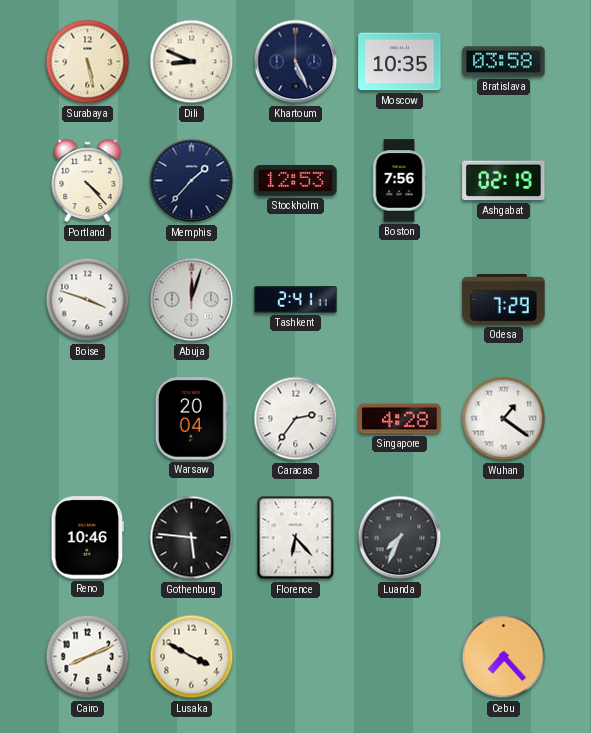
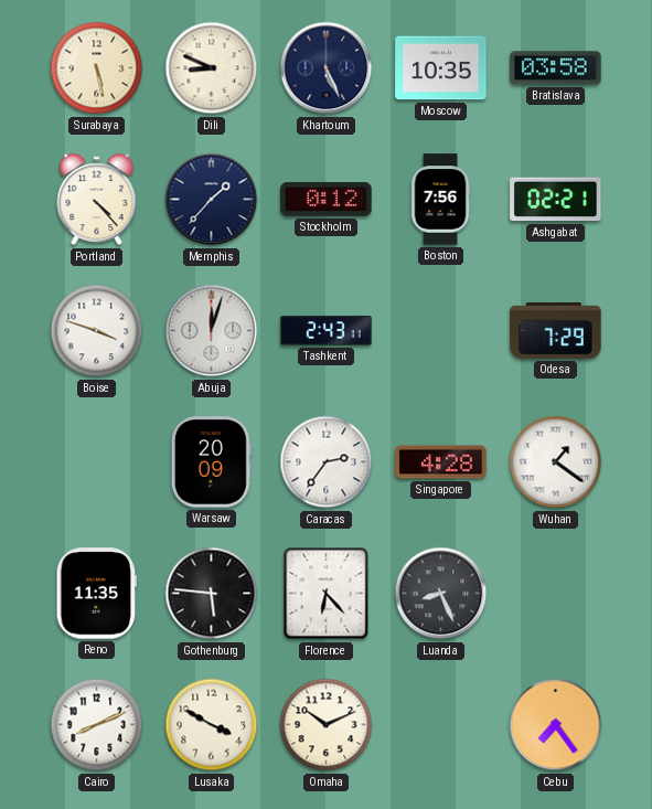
Stockholm: 12:53 -> 0:12 (327, 199)
Ashgabat: 02:19 -> 02:21 (556, 200)
Tashkent: 2:41 -> 2:43 (327, 331)
Warsaw: 20:04 -> 20:09 (211, 462)
Reno: 10:46 -> 11:35 (96, 594)
Luanda: 7:34 -> 8:26 (441, 594)
Omaha: none -> 10:11 (327, 725)
Cebu: 7:23 -> 7:24 (556, 725)
